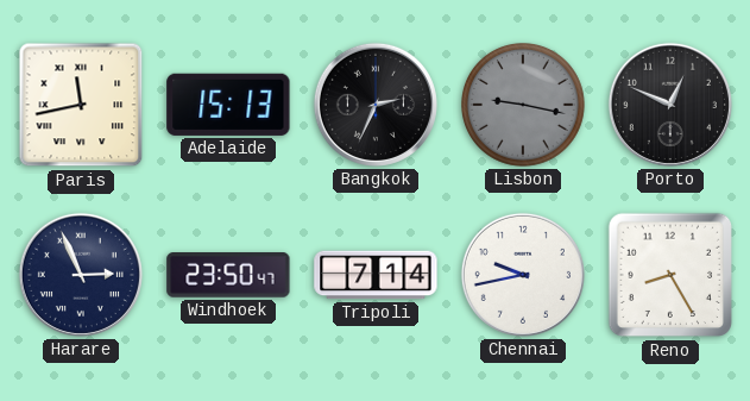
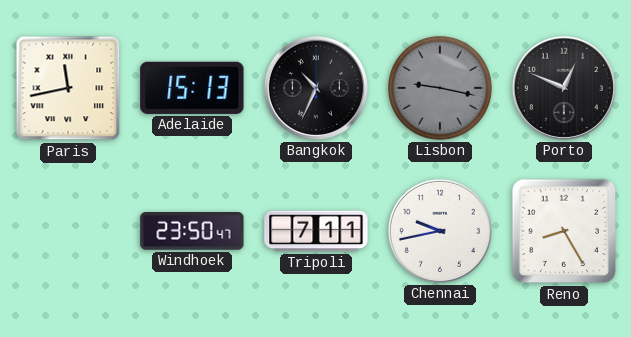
Bangkok: 2:34 -> 10:34 (316, 88)
Harare: 2:56 -> none (81, 275)
Tripoli: 7:14 -> 7:11 (316, 231)
